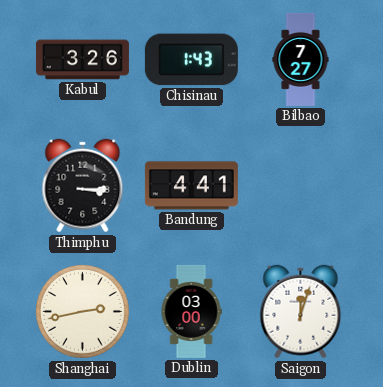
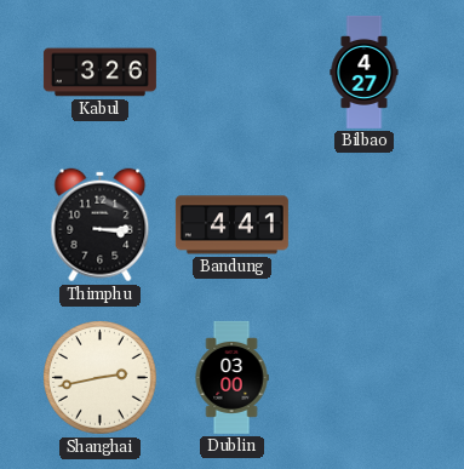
Chisinau: 1:43 -> none (191, 60)
Bilbao: 7:27 -> 4:27 (365, 72)
Saigon: 12:03 -> none (301, 312)
